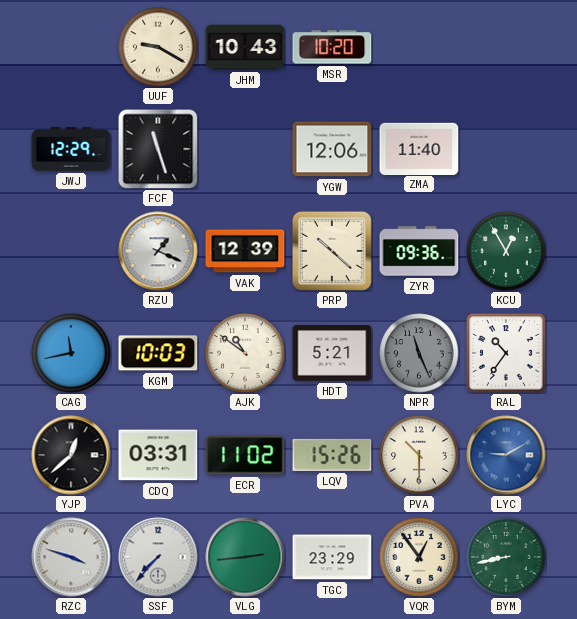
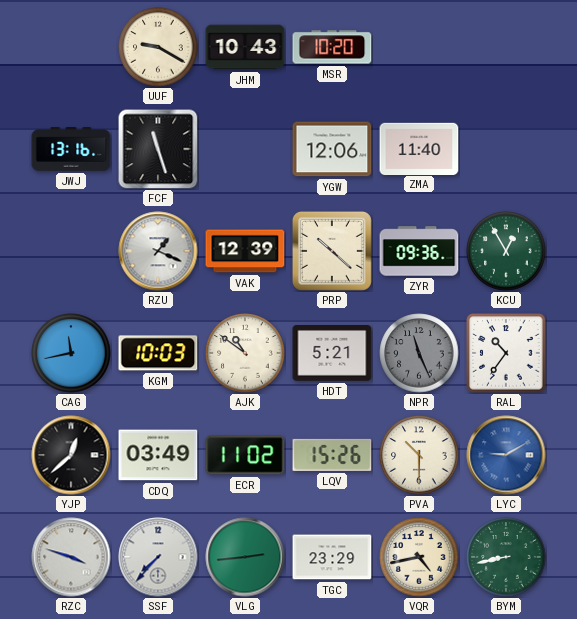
JWJ: 12:29 -> 13:16 (71, 150)
CDQ: 03:31 -> 03:49 (158, 455)
VQR: 12:54 -> 4:43 (419, 557)
